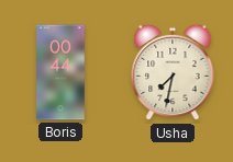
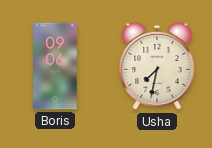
Boris: 00:44 -> 09:06 (55, 66)
